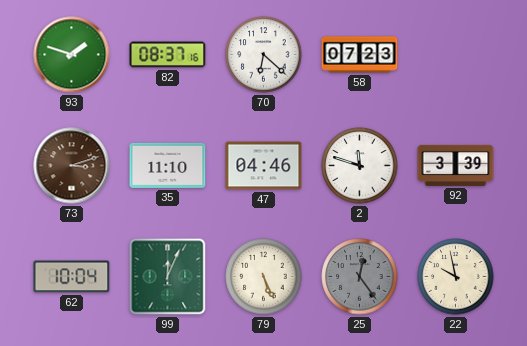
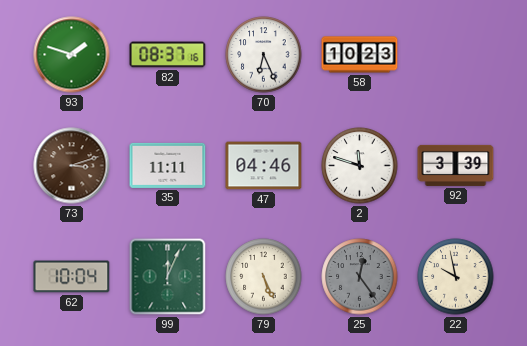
70: 6:22 -> 6:26 (264, 55)
58: 07:23 -> 10:23 (360, 55)
35: 11:10 -> 11:11 (168, 165)
